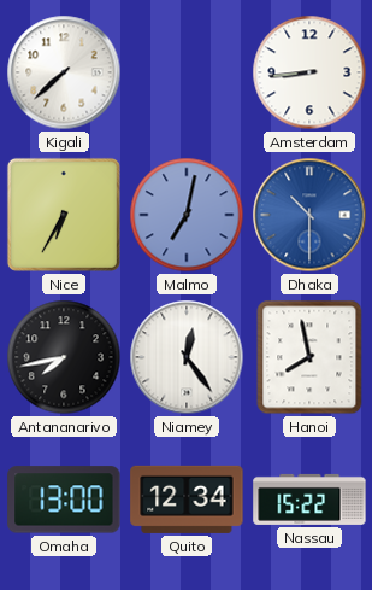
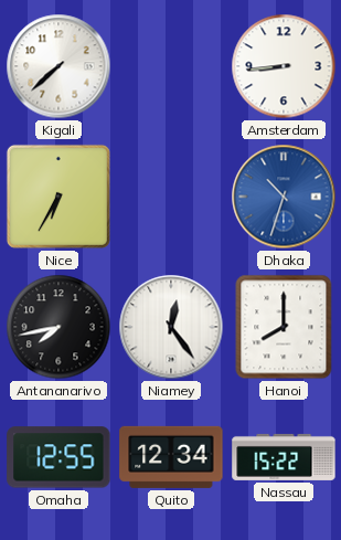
Malmo: 7:02 -> none (187, 215)
Dhaka: 10:30 -> 10:33 (284, 197)
Hanoi: 7:58 -> 8:00 (284, 327)
Omaha: 13:00 -> 12:55 (58, 457)
